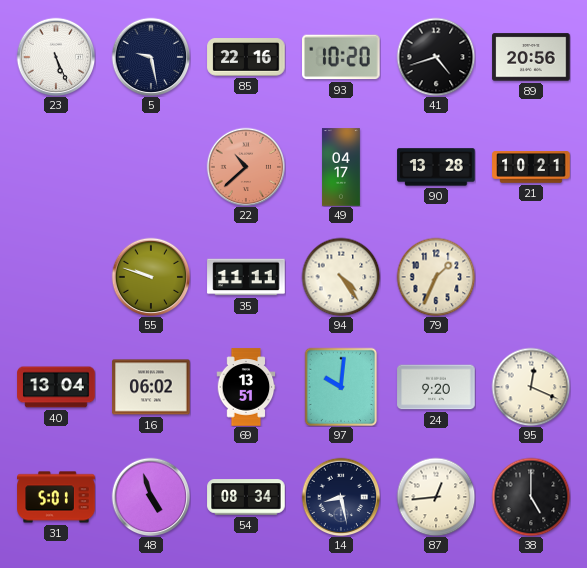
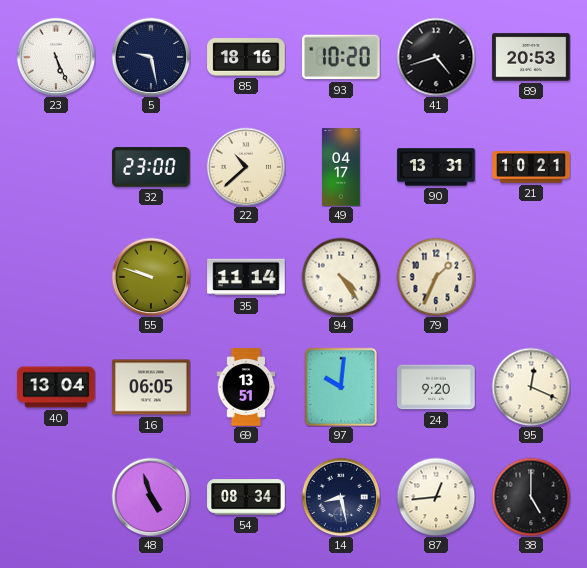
85: 22:16 -> 18:16 (246, 57)
89: 20:56 -> 20:53 (531, 57)
32: none -> 23:00 (151, 167)
22 dial: salmon -> cream (246, 167)
90: 13:28 -> 13:31 (436, 167)
35: 11:11 -> 11:14 (246, 277)
16: 06:02 -> 06:05 (151, 387)
31: 5:01 -> none (56, 497)
